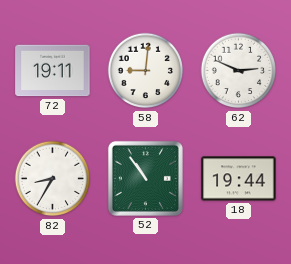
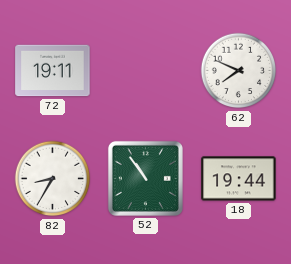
58: 9:01 -> none (146, 71)
62: 2:49 -> 7:49 (239, 71)
